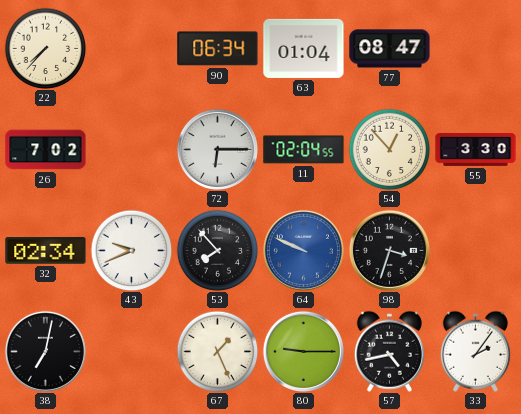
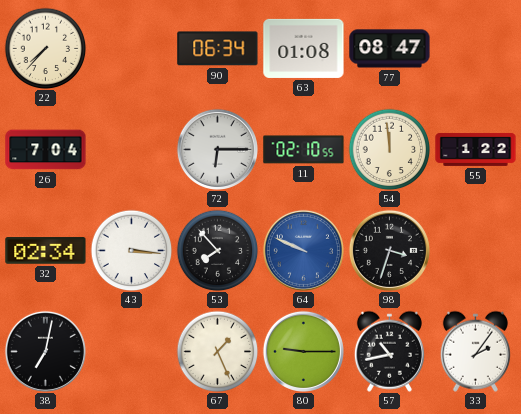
63: 01:04 -> 01:08 (304, 48)
26: 7:02 -> 7:04 (46, 150)
11: 02:04 -> 02:10 (304, 150)
54: 12:53 -> 11:59 (389, 149)
55: 3:30 -> 1:22 (476, 149)
43: 9:41 -> 3:16 (131, 250)
57: 4:43 -> 10:43 (389, 351)
